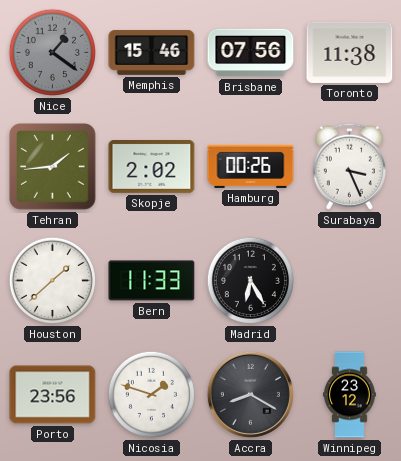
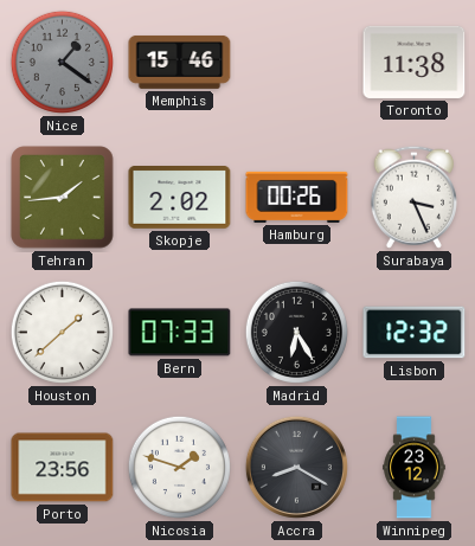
Brisbane: 07:56 -> none (251, 53)
Bern: 11:33 -> 07:33 (180, 333)
Lisbon: none -> 12:32 (415, 333)
